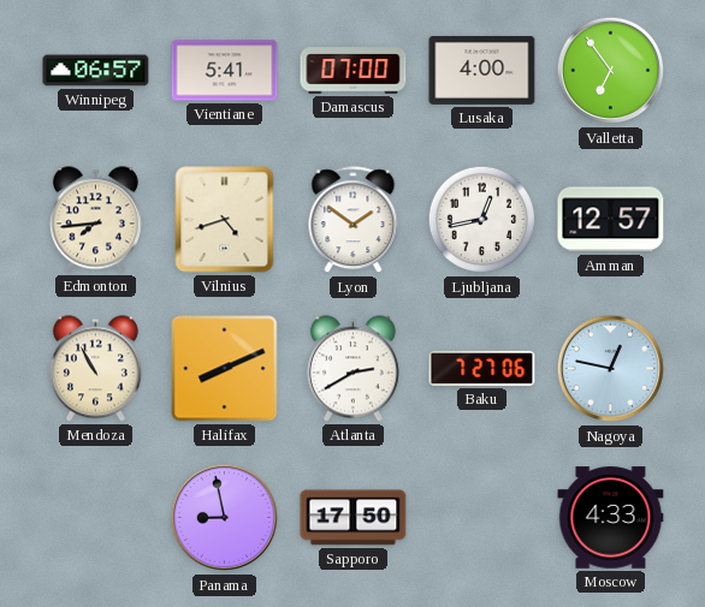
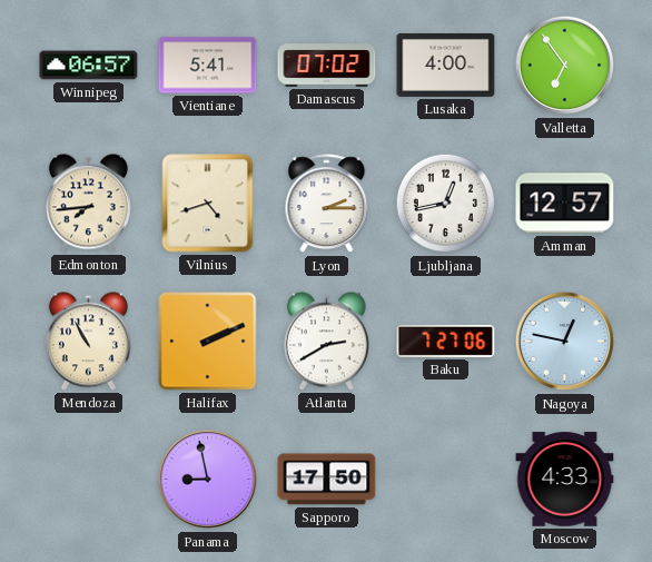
Damascus: 07:00 -> 07:02 (327, 66)
Lyon: 1:51 -> 2:15 (327, 204)
Halifax: 8:11 -> 2:11 (208, 342)
